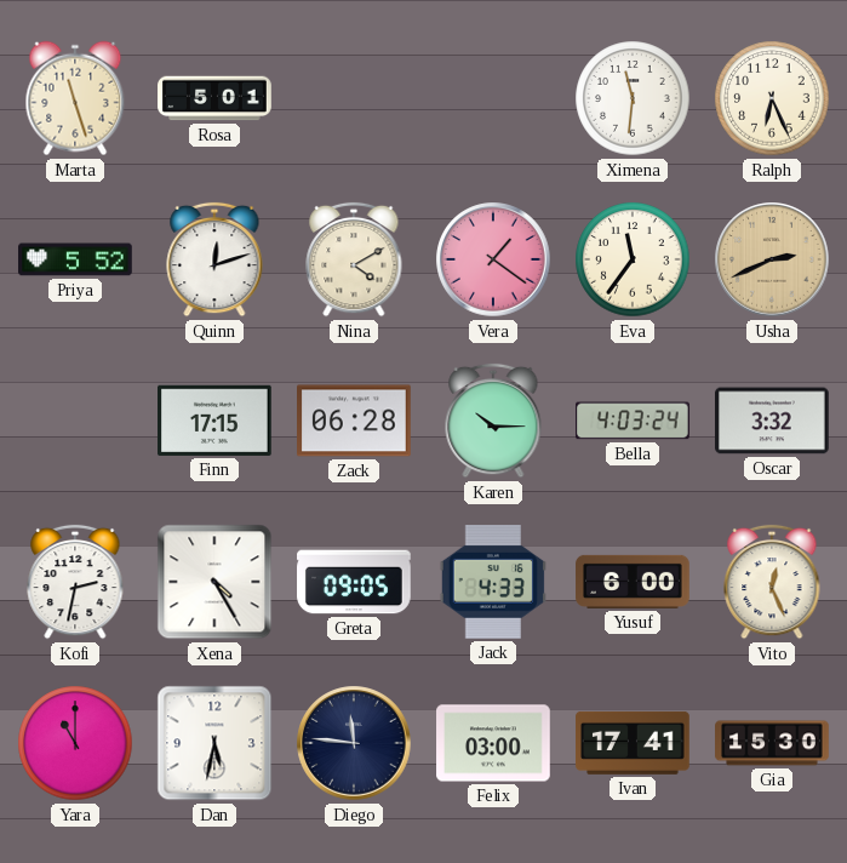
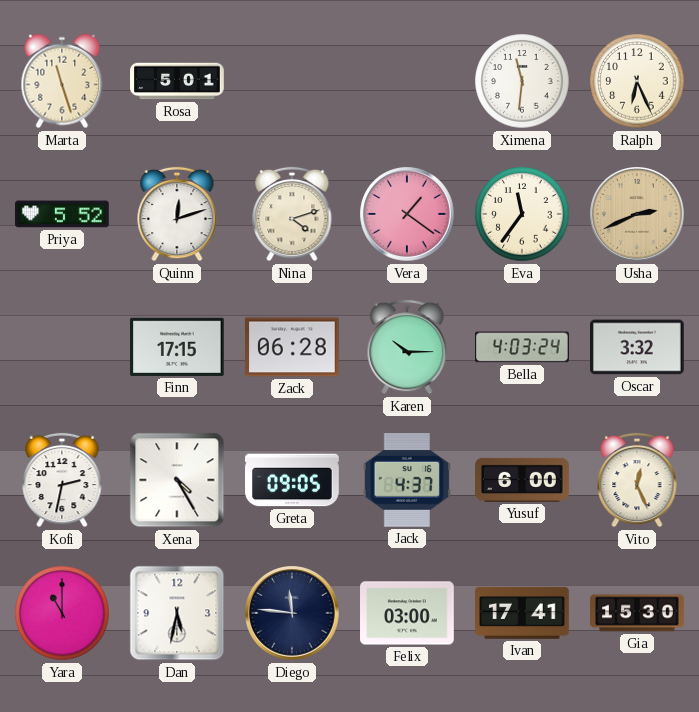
Nina: 4:10 -> 4:12 (292, 214)
Jack: 4:33 -> 4:37 (406, 481)
